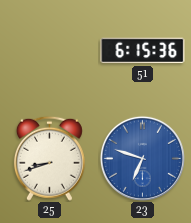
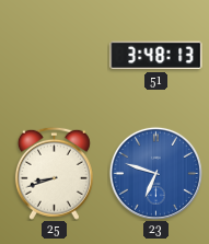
51: 6:15 -> 3:48 (156, 56)
